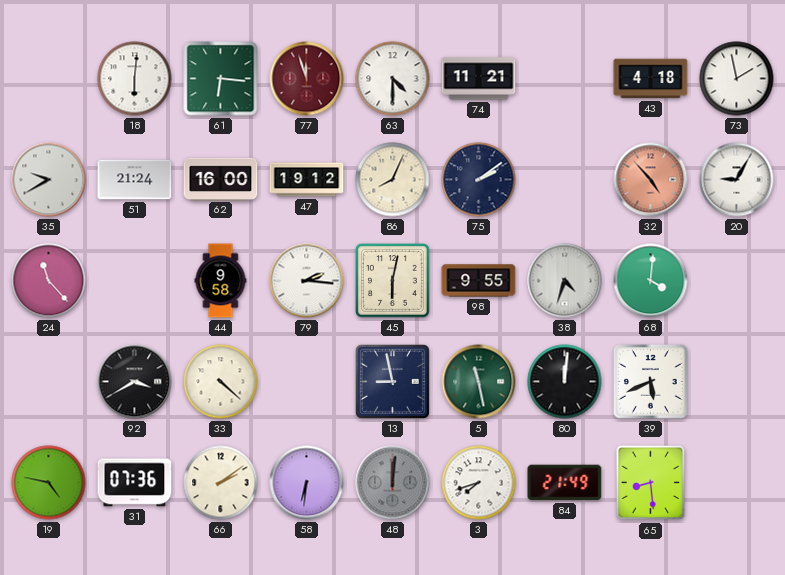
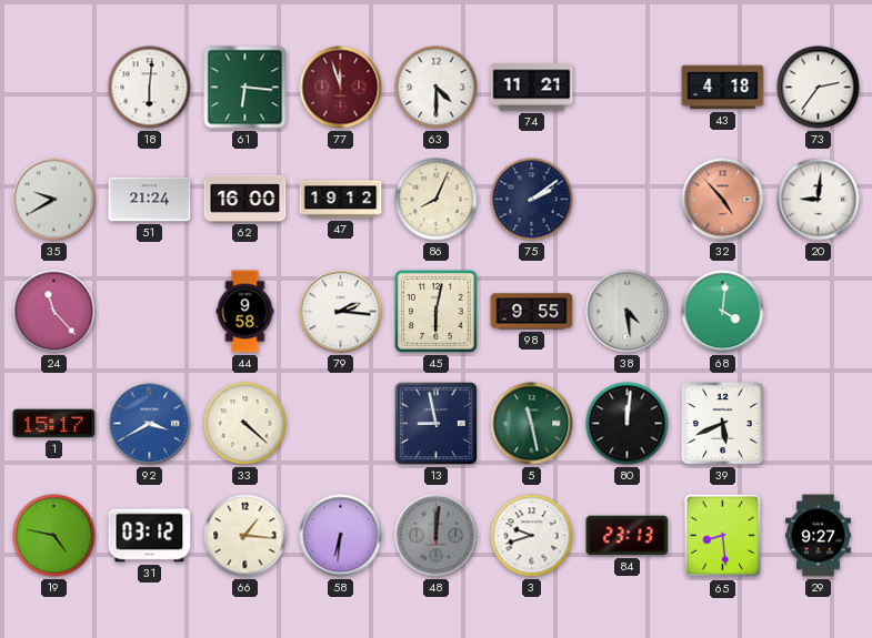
73: 1:58 -> 2:36 (819, 88)
20: 9:05 -> 9:01 (819, 200)
38: 4:33 -> 4:29 (628, 312)
1: none -> 15:17 (54, 424)
92 dial: black -> blue (150, 424)
31: 07:36 -> 03:12 (150, 536)
66: 2:09 -> 1:16 (245, 536)
3: 7:42 -> 9:42 (532, 536)
84: 21:49 -> 23:13 (628, 536)
29: none -> 9:27 (819, 536)
